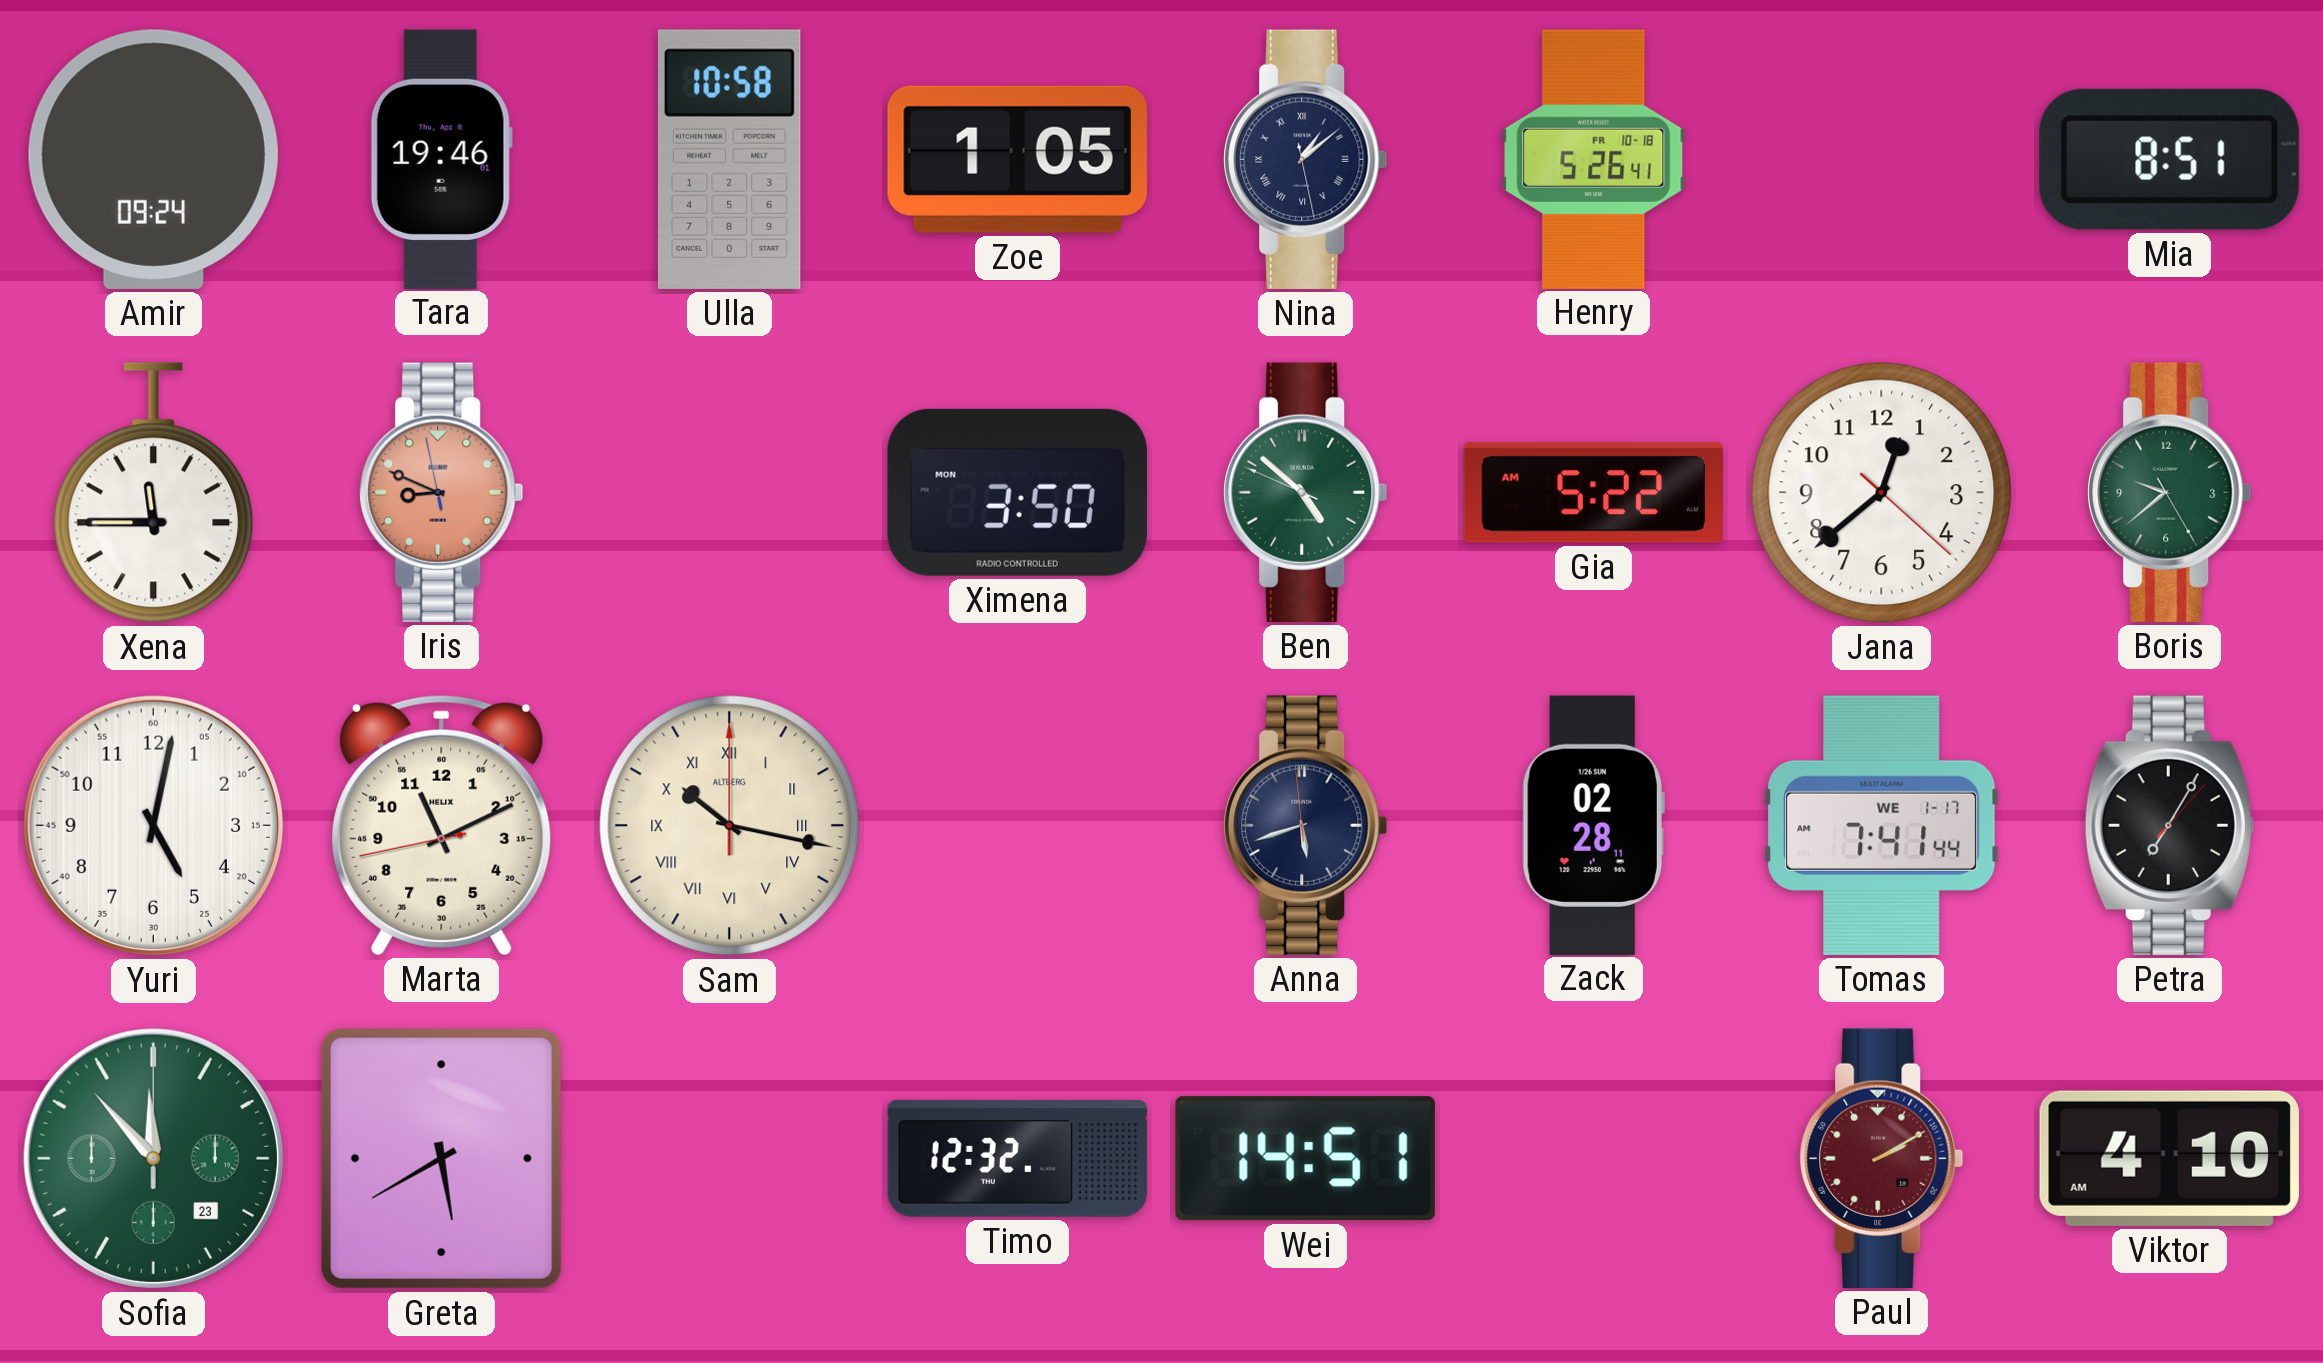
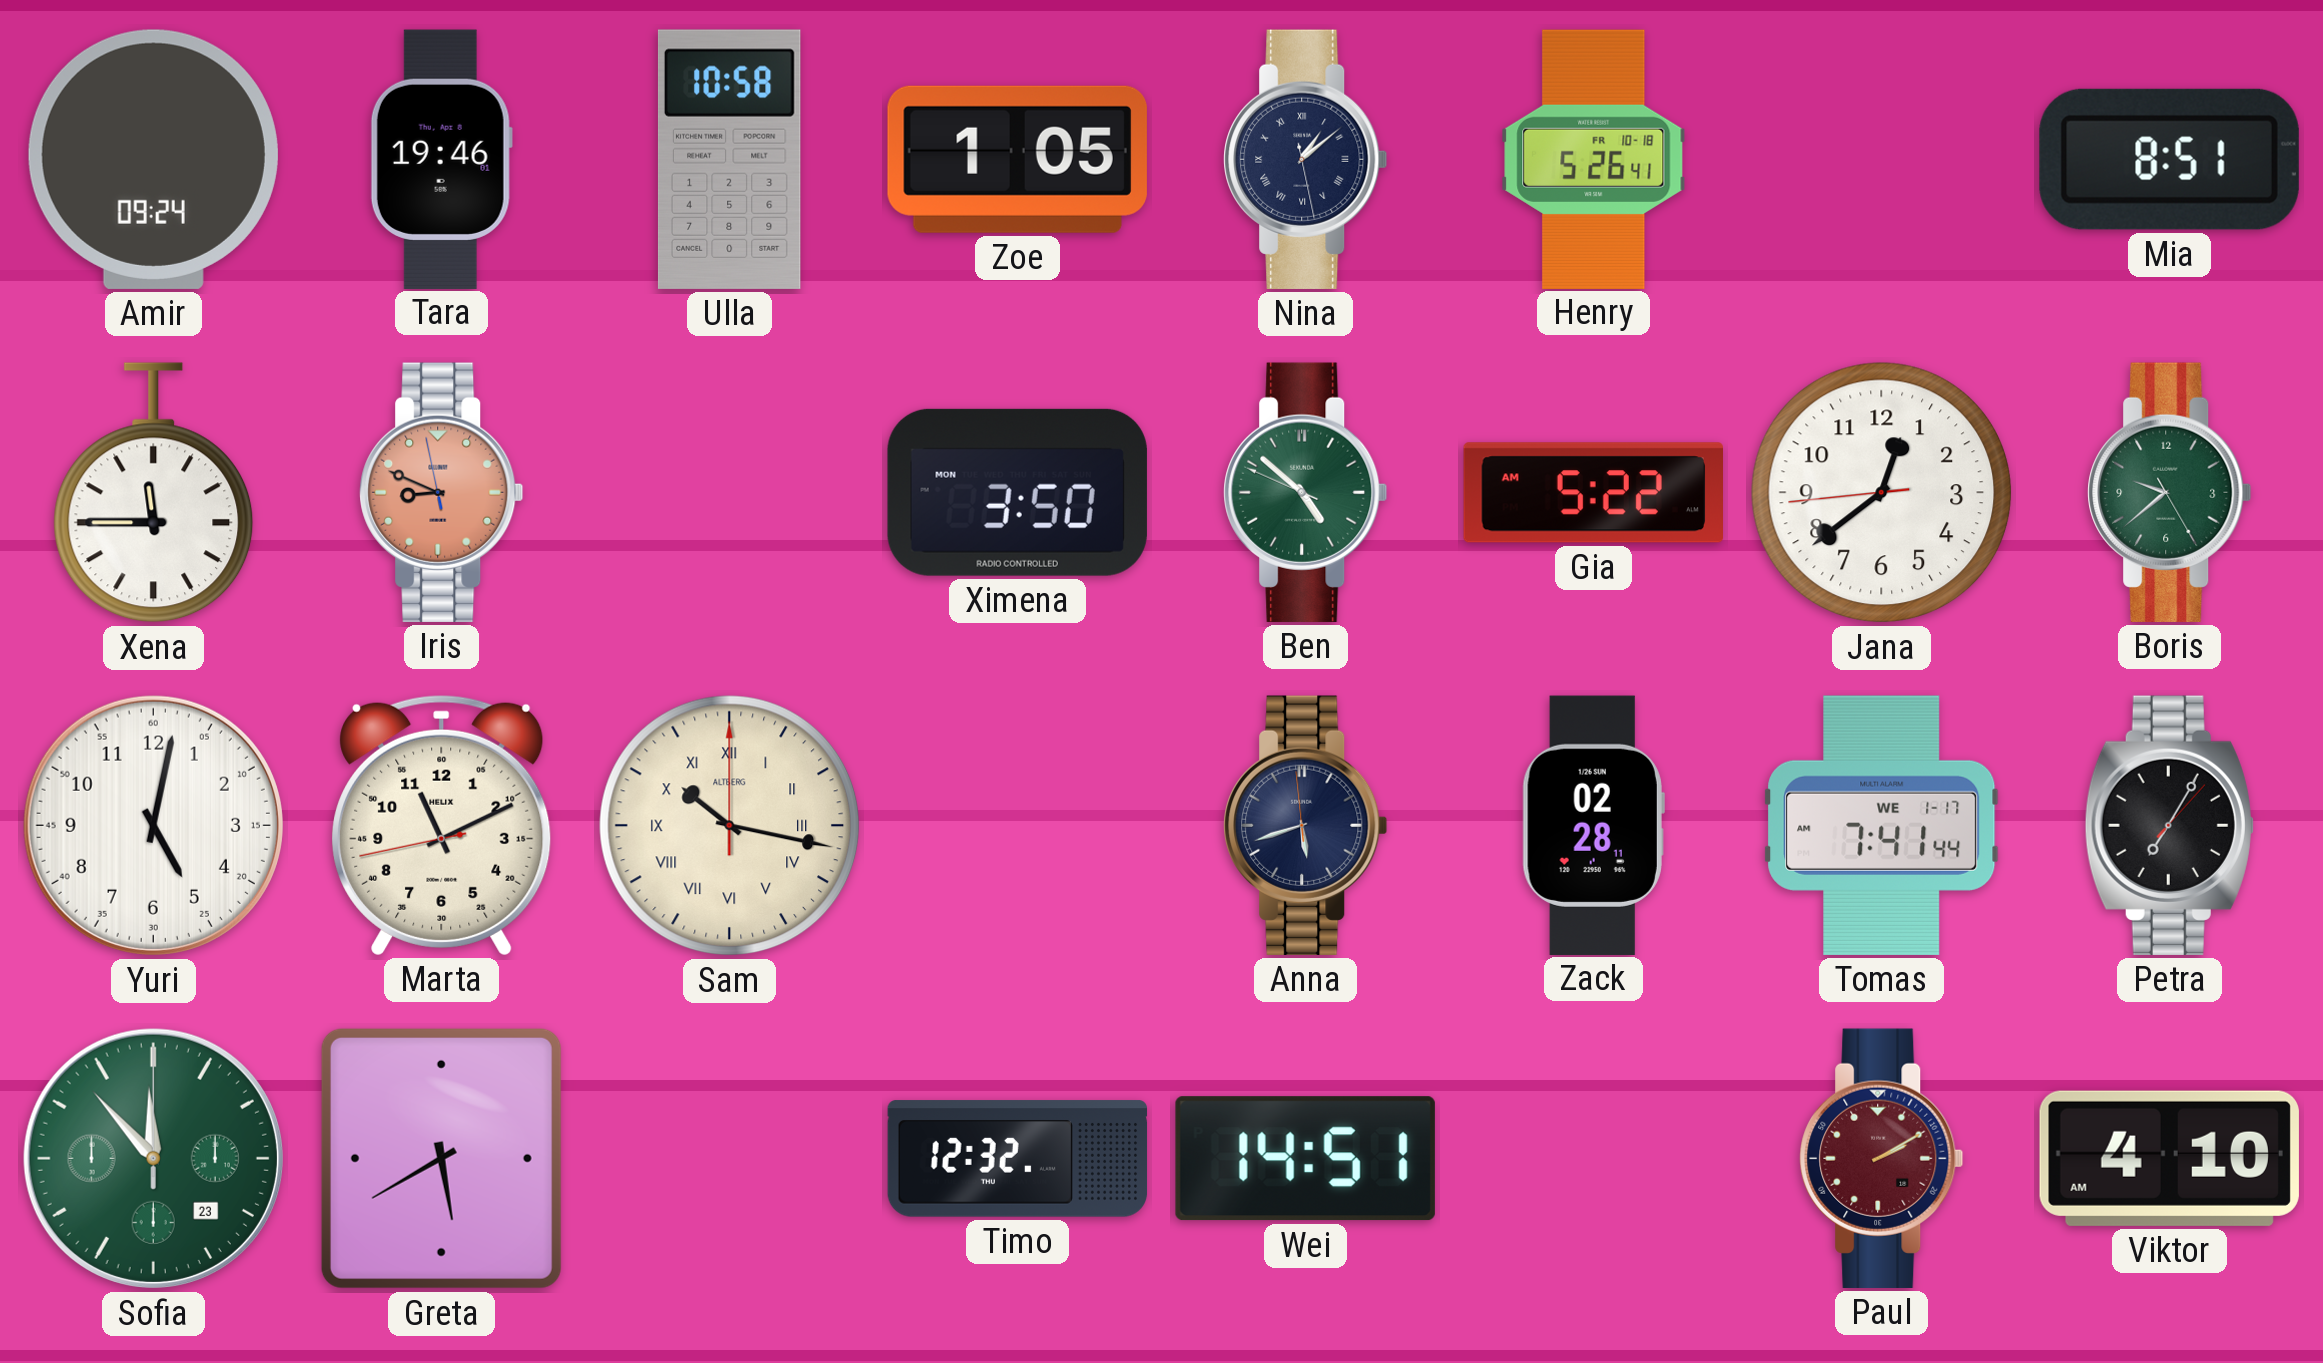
Jana: 12:38:22 -> 12:38:44 (1882, 493)
